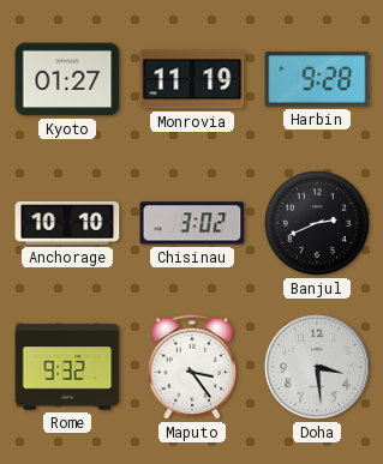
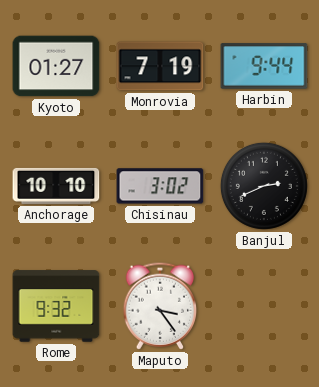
Monrovia: 11:19 -> 7:19 (160, 66)
Harbin: 9:28 -> 9:44 (264, 66)
Doha: 3:29 -> none (317, 367)
